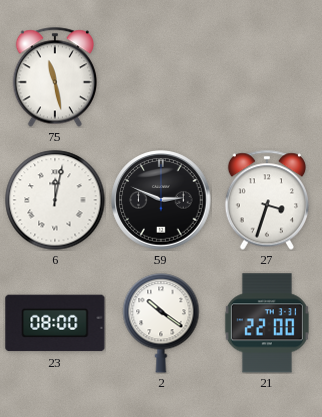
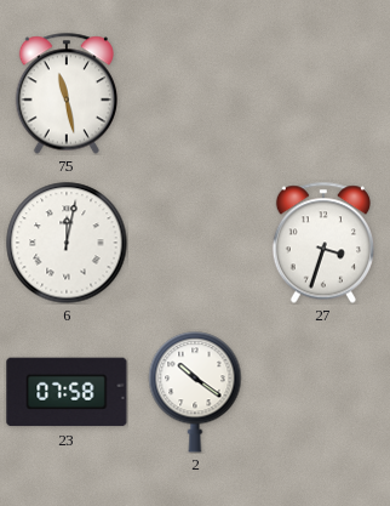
59: 2:49 -> none (161, 200)
23: 08:00 -> 07:58 (67, 392)
21: 22:00 -> none (267, 323)
